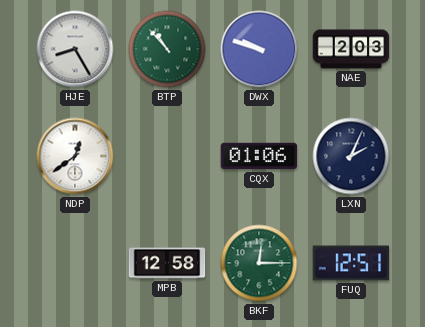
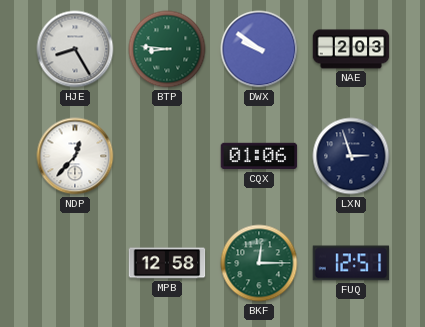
BTP: 10:53 -> 8:46 (167, 49)
DWX: 9:48 -> 9:51 (259, 49)
NDP: 12:39 -> 12:37 (75, 156)
LXN: 2:04 -> 2:57 (351, 156)
